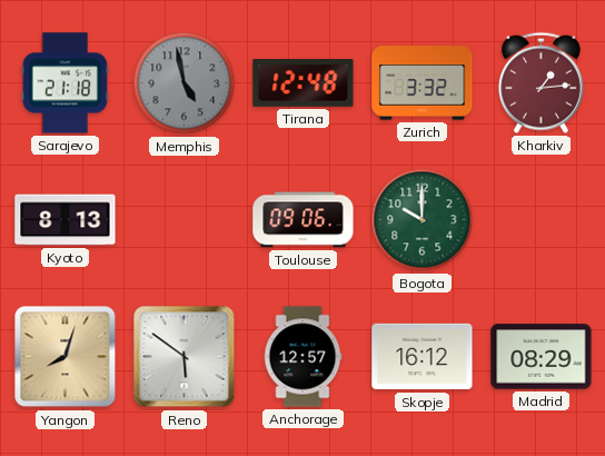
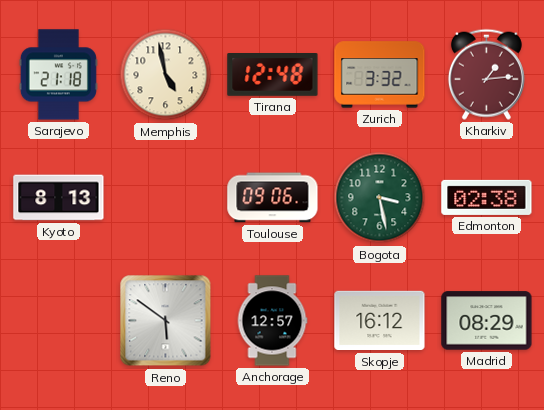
Memphis dial: grey -> cream (166, 75)
Bogota: 10:00 -> 3:28 (380, 198)
Edmonton: none -> 02:38 (487, 197)
Yangon: 8:03 -> none (66, 357)
